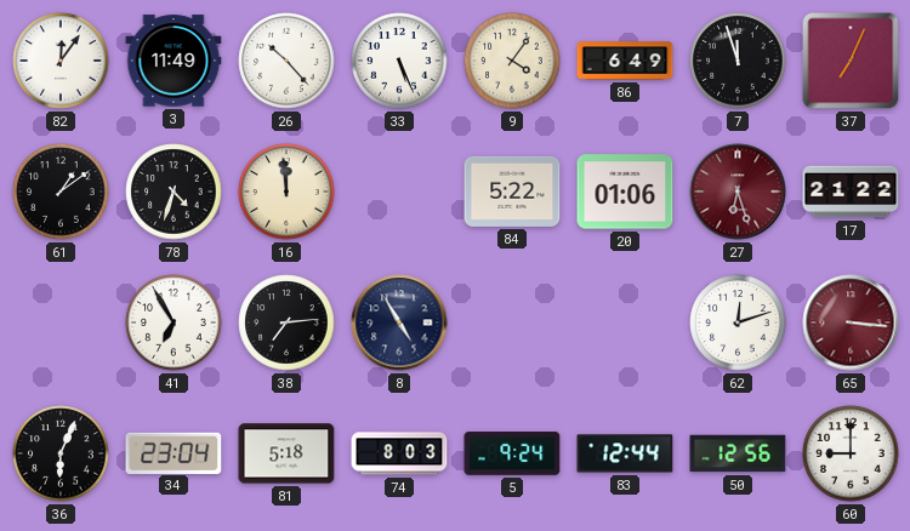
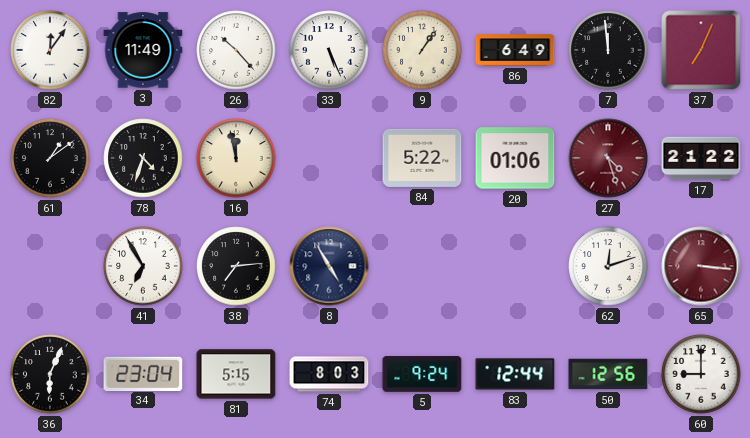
9: 4:06 -> 1:06 (422, 50)
7: 11:57 -> 11:59 (608, 50)
16: 11:59 -> 11:58 (236, 158)
27: 6:27 -> 4:27 (608, 158)
81: 5:18 -> 5:15 (236, 374)
